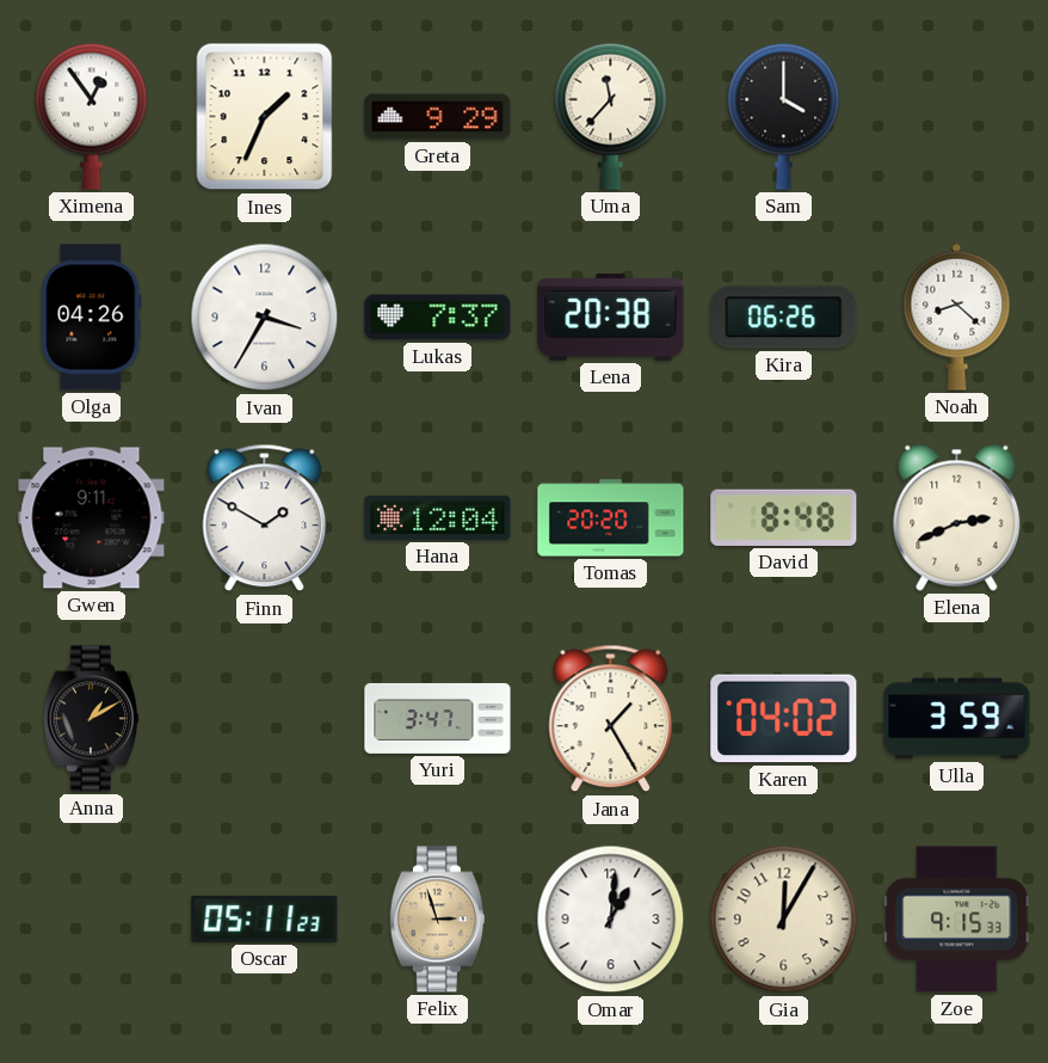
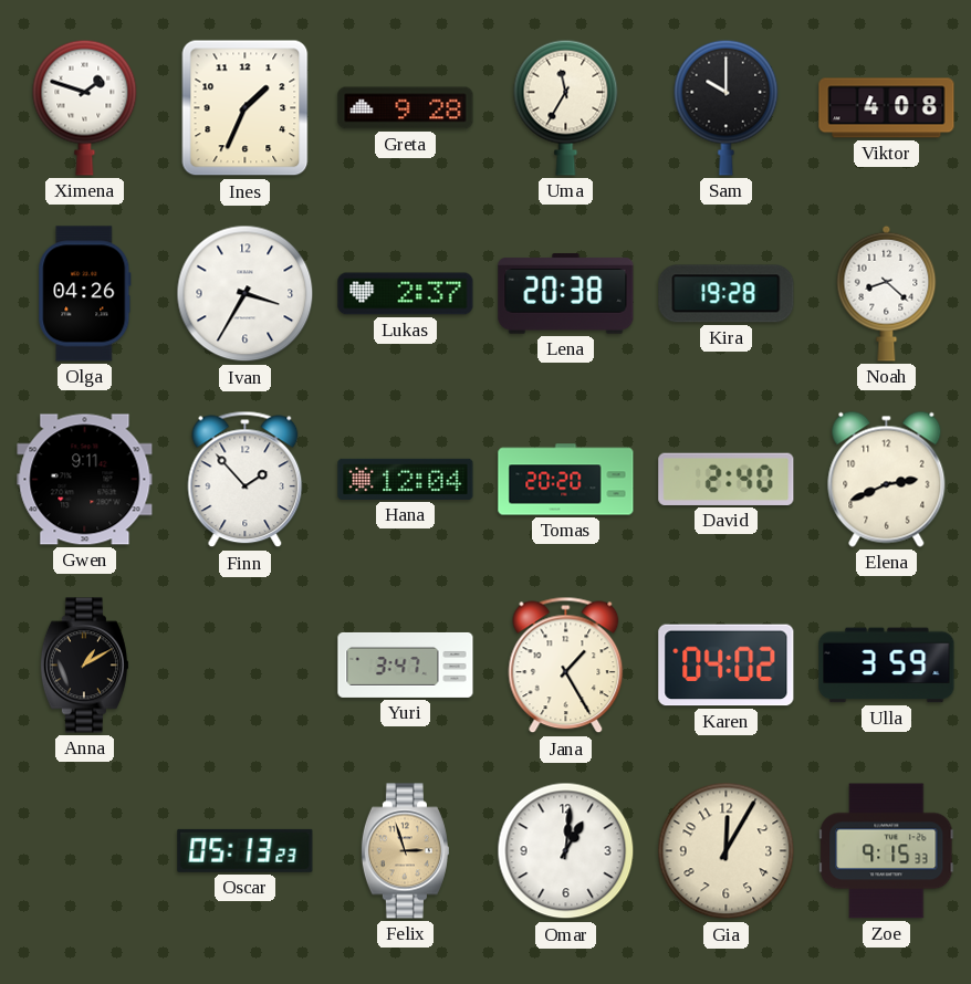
Ximena: 12:54 -> 1:48 (85, 107)
Greta: 9:29 -> 9:28 (406, 108)
Uma: 11:37 -> 11:35 (566, 107)
Sam: 4:00 -> 10:00 (727, 107)
Viktor: none -> 4:08 (887, 108)
Lukas: 7:37 -> 2:37 (406, 294)
Kira: 06:26 -> 19:28 (727, 294)
Finn: 1:50 -> 1:53 (246, 480)
David: 8:48 -> 2:40 (727, 479)
Oscar: 05:11 -> 05:13 (246, 850)
